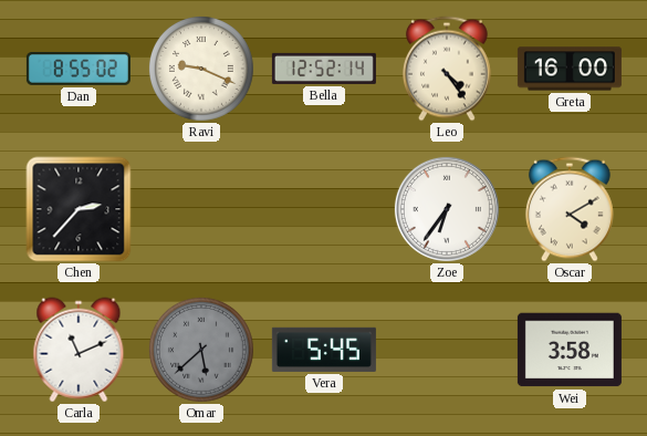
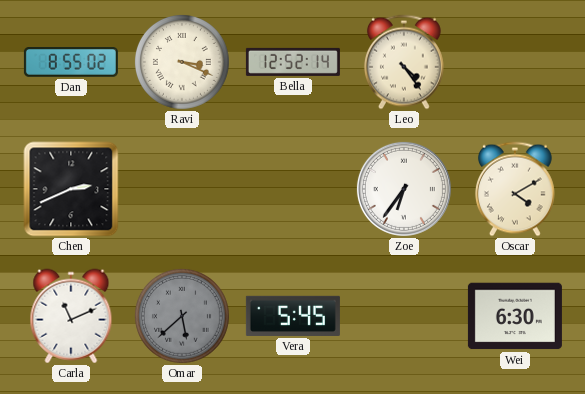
Ravi: 9:19 -> 3:19 (182, 62)
Greta: 16:00 -> none (570, 69)
Chen: 2:37 -> 2:41 (71, 189)
Wei: 3:58 -> 6:30 (515, 316)
